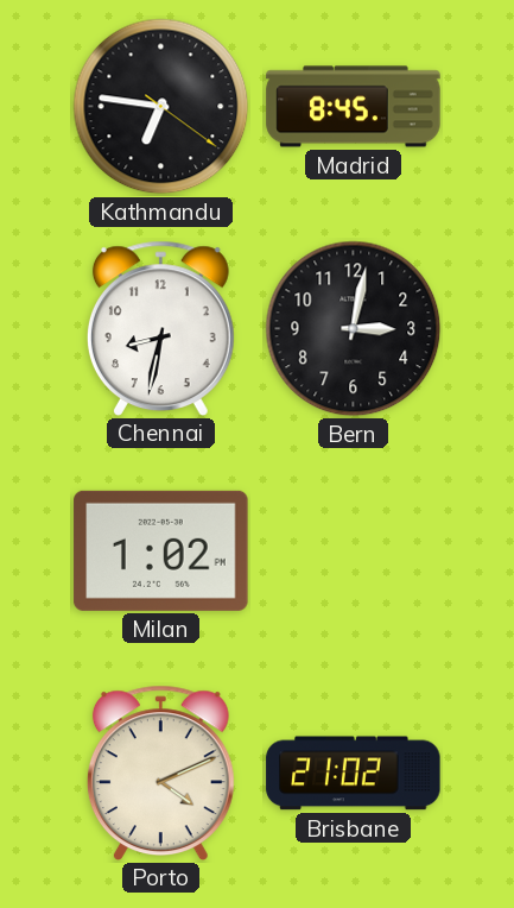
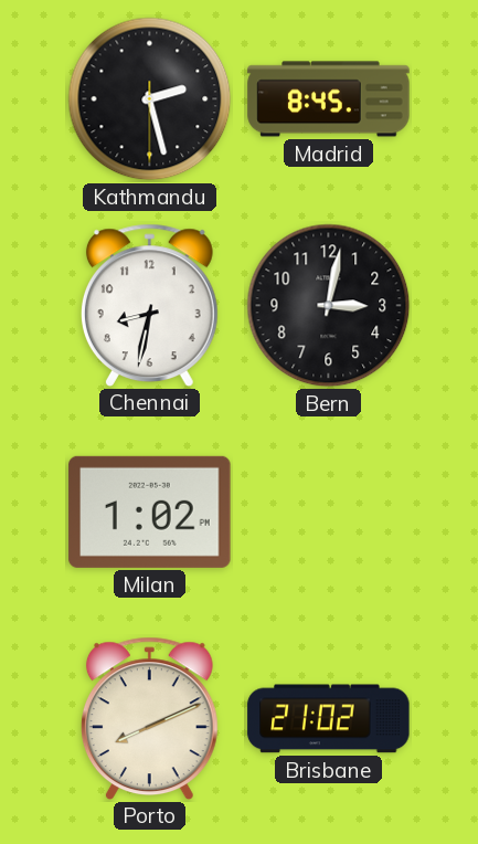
Kathmandu: 6:46 -> 2:27 (150, 99)
Porto: 4:11 -> 8:11 (149, 718)
